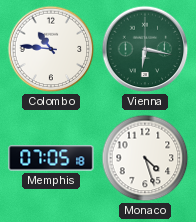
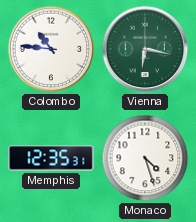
Memphis: 07:05 -> 12:35 (51, 158)
